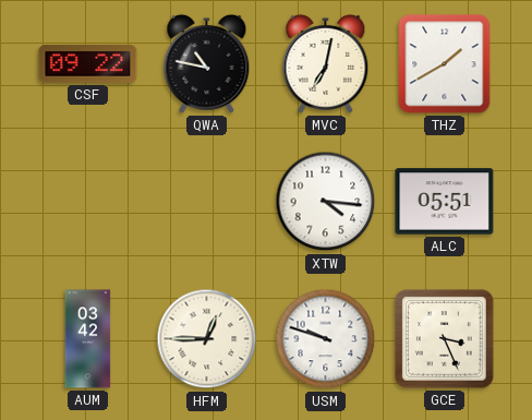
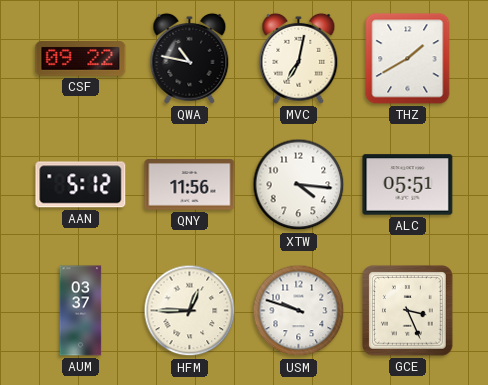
AAN: none -> 5:12 (81, 185)
QNY: none -> 11:56 (190, 185)
AUM: 03:42 -> 03:37 (81, 311)
